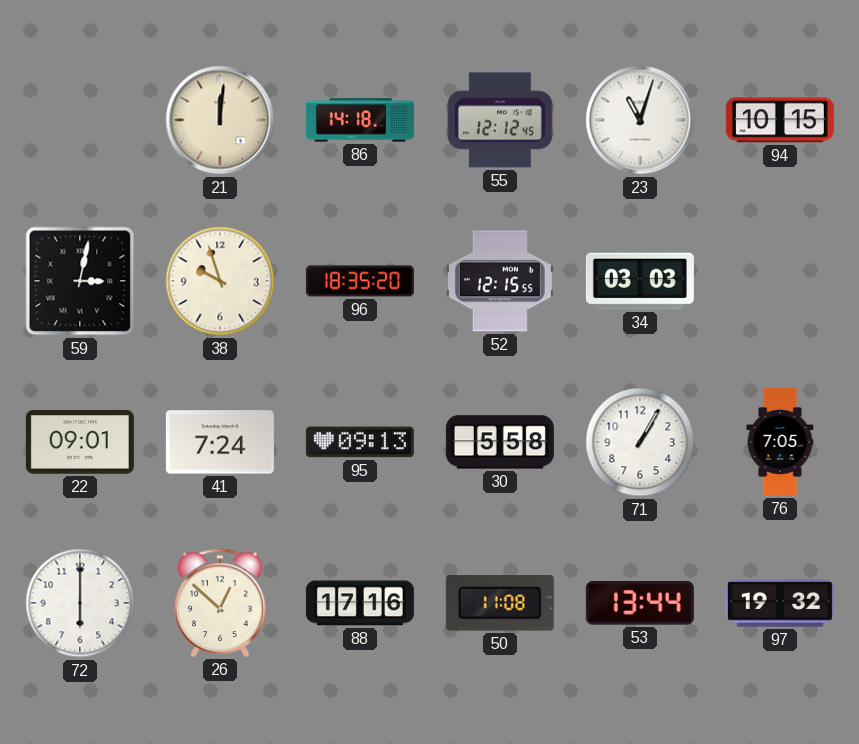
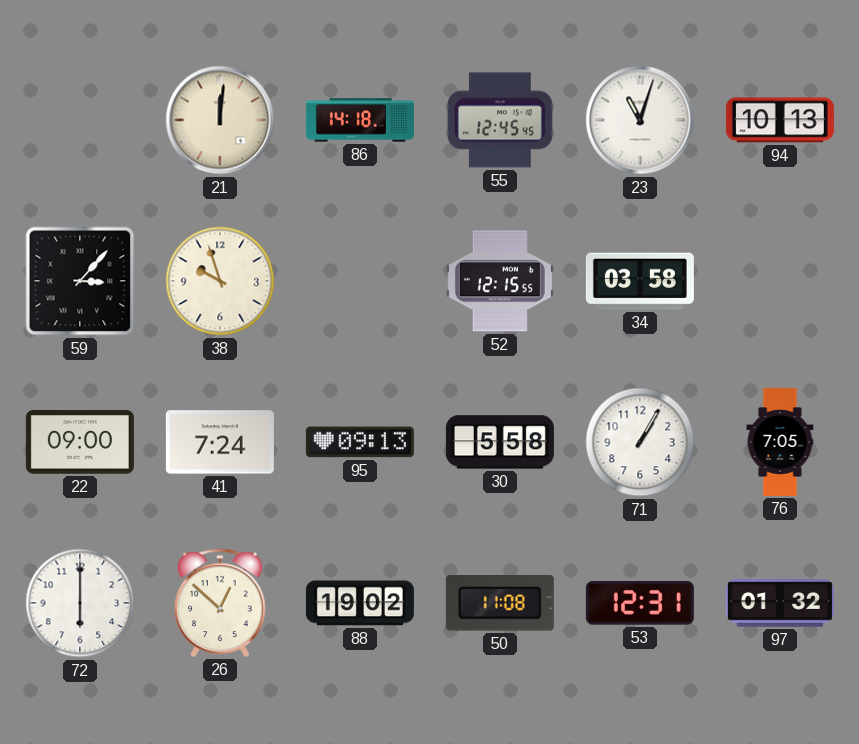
55: 12:12 -> 12:45 (500, 120)
94: 10:15 -> 10:13 (780, 120)
59: 3:02 -> 3:07 (80, 281)
96: 18:35 -> none (360, 281)
34: 03:03 -> 03:58 (640, 281)
22: 09:01 -> 09:00 (80, 442)
88: 17:16 -> 19:02 (360, 603)
53: 13:44 -> 12:31 (640, 603)
97: 19:32 -> 01:32 (780, 603)
